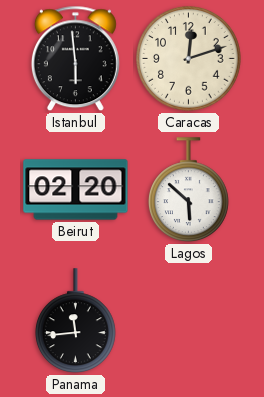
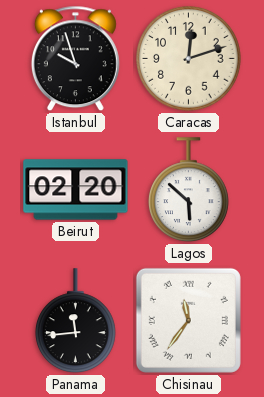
Istanbul: 5:59 -> 9:57 (75, 59)
Chisinau: none -> 11:36 (188, 320)
